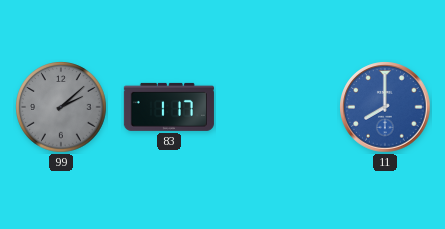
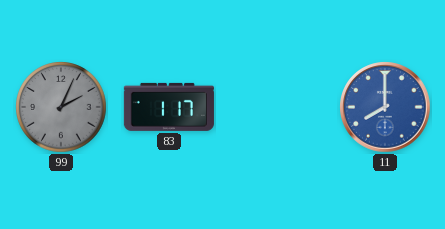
99: 2:08 -> 2:04 (61, 107)
